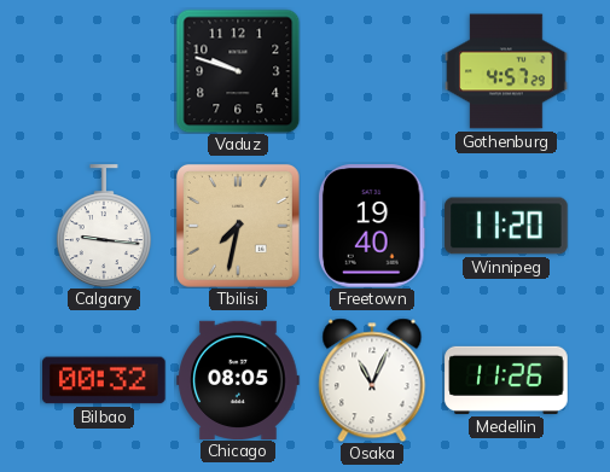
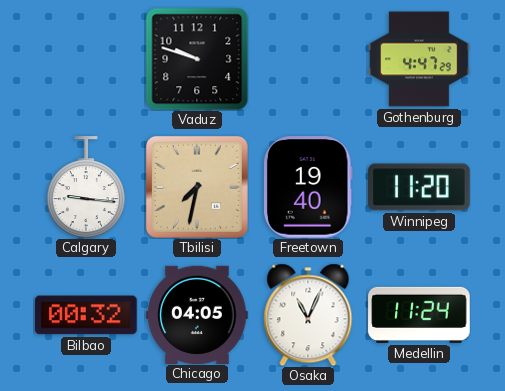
Gothenburg: 4:57 -> 4:47 (419, 59)
Chicago: 08:05 -> 04:05 (197, 314)
Medellin: 11:26 -> 11:24 (419, 315)
